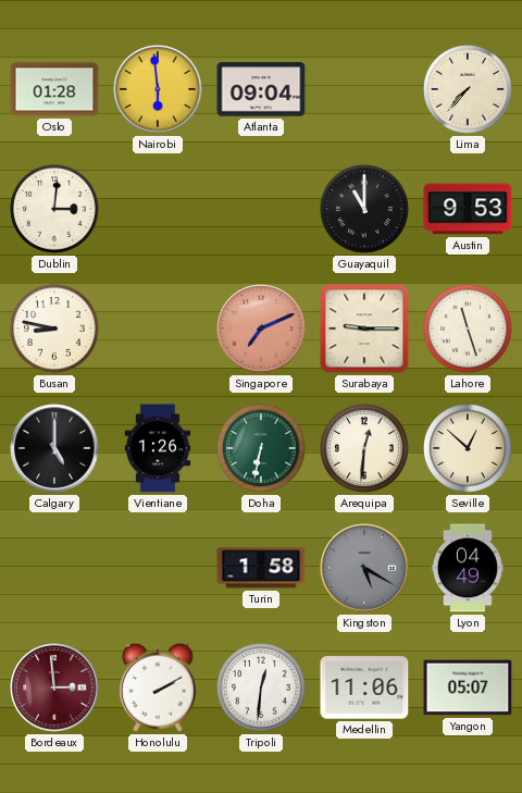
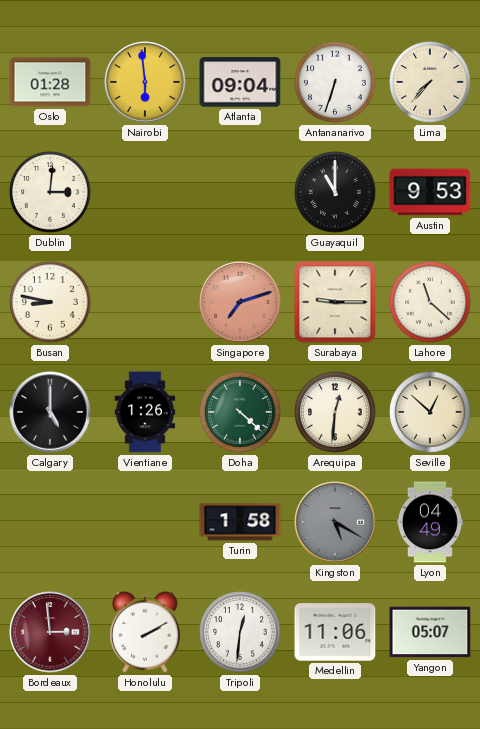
Antananarivo: none -> 6:33 (335, 82)
Singapore: 7:11 -> 7:12 (240, 302)
Lahore: 11:27 -> 11:22 (430, 302)
Doha: 6:32 -> 4:22 (240, 412)
